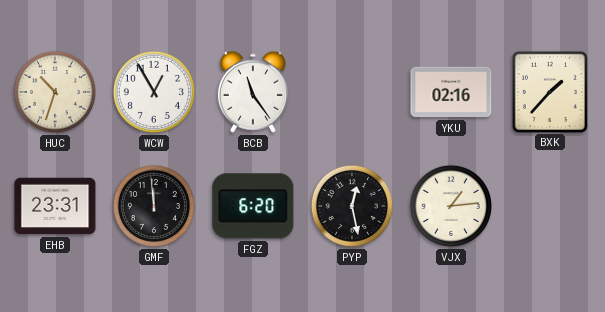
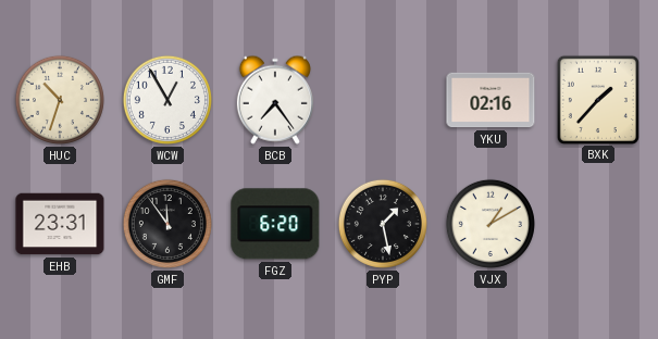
BCB: 11:24 -> 7:24 (275, 100)
GMF: 11:59 -> 11:54 (167, 224)
PYP: 12:28 -> 1:28 (383, 224)
VJX: 1:14 -> 1:10 (491, 224)
